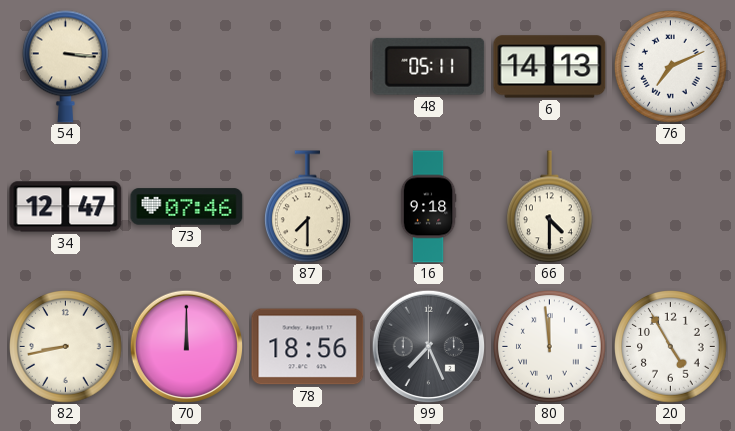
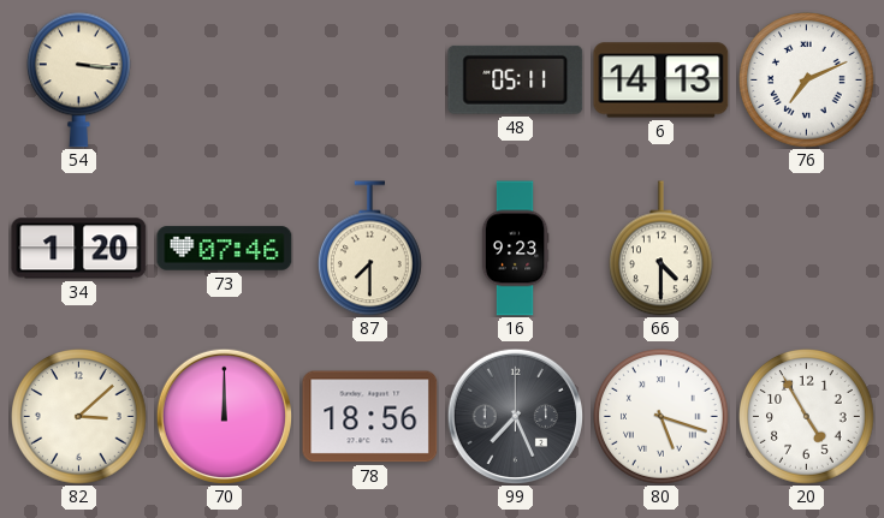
34: 12:47 -> 1:20 (79, 249)
16: 9:18 -> 9:23 (515, 249)
82: 8:43 -> 3:08 (79, 417)
80: 11:59 -> 5:18 (661, 417)
